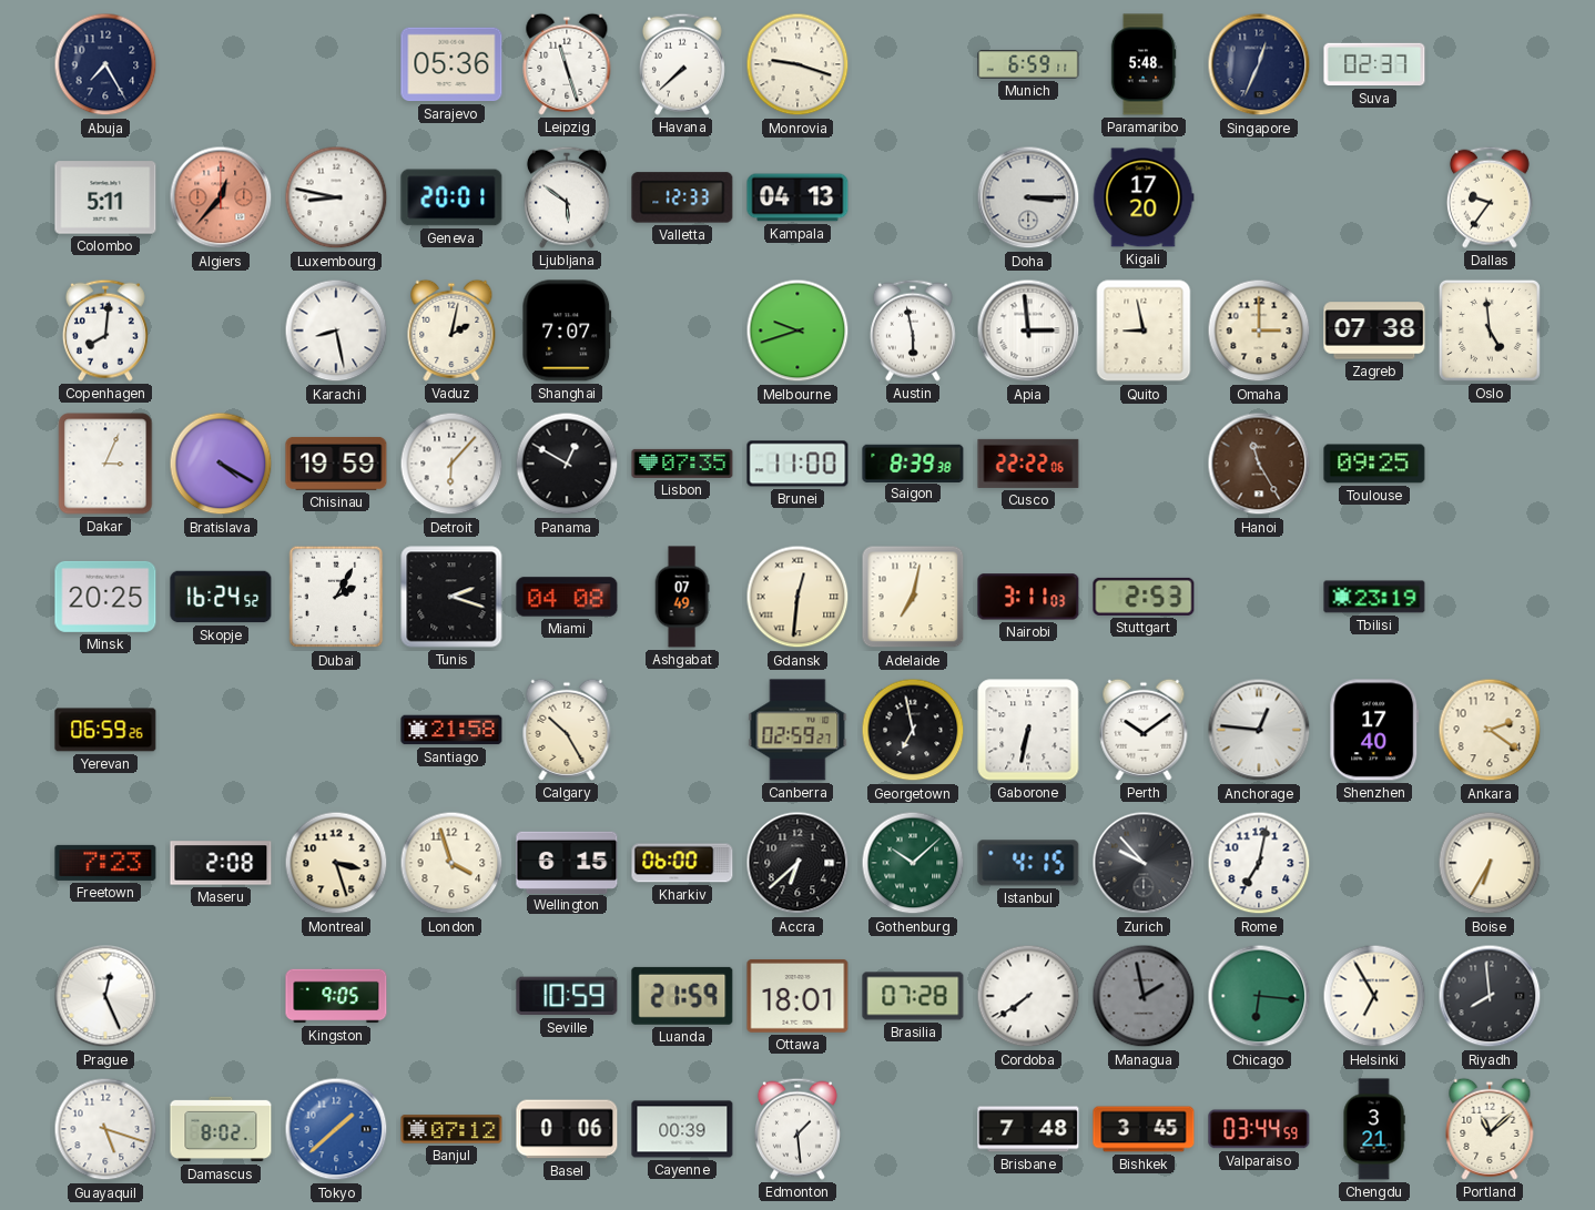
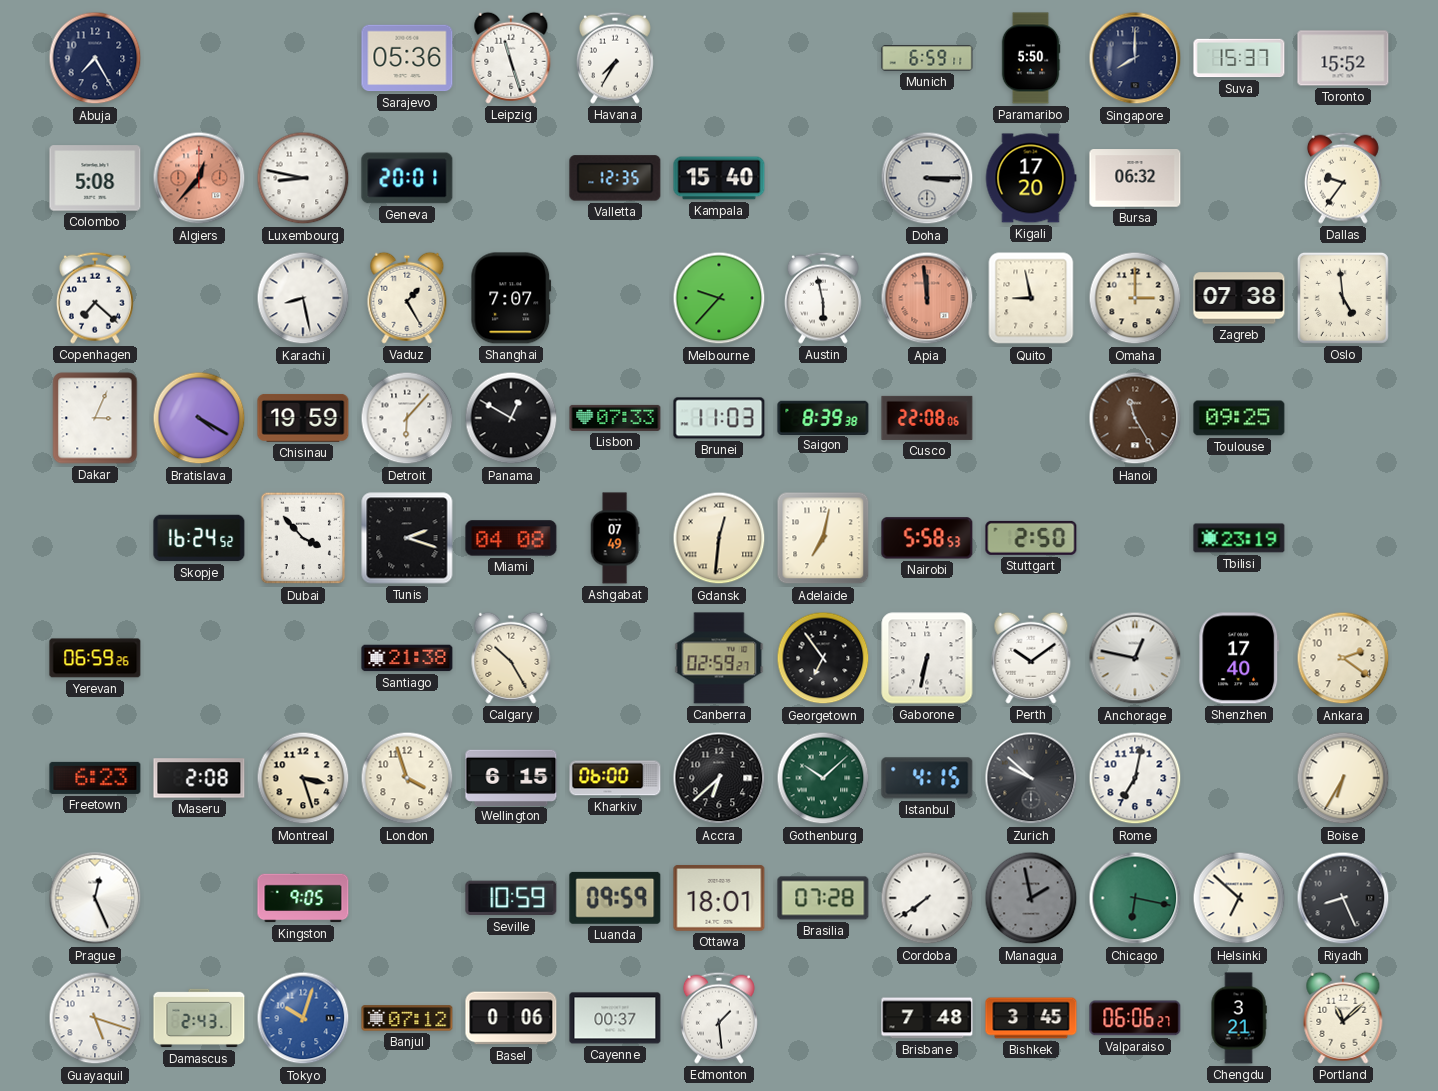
Havana: 7:38 -> 7:35 (615, 58)
Monrovia: 9:18 -> none (797, 64)
Paramaribo: 5:48 -> 5:50 (1031, 58)
Singapore: 12:34 -> 8:00 (1135, 58)
Suva: 02:37 -> 15:37 (1239, 58)
Toronto: none -> 15:52 (1343, 58)
Colombo: 5:11 -> 5:08 (95, 178)
Ljubljana: 5:51 -> none (567, 197)
Valletta: 12:33 -> 12:35 (615, 178)
Kampala: 04:13 -> 15:40 (719, 178)
Bursa: none -> 06:32 (1135, 178)
Copenhagen: 8:01 -> 7:22 (95, 298)
Vaduz: 2:02 -> 1:25 (407, 298)
Melbourne: 9:42 -> 9:37 (719, 298)
Apia: 2:59 -> 11:59 (927, 298)
Apia dial: white -> salmon (927, 298)
Lisbon: 07:35 -> 07:33 (615, 418)
Brunei: 11:00 -> 11:03 (719, 418)
Cusco: 22:22 -> 22:08 (927, 418)
Minsk: 20:25 -> none (105, 597)
Dubai: 2:05 -> 3:53 (303, 538)
Nairobi: 3:11 -> 5:58 (927, 538)
Stuttgart: 2:53 -> 2:50 (1031, 538)
Santiago: 21:58 -> 21:38 (407, 658)
Georgetown: 6:58 -> 6:54 (823, 658)
Anchorage: 12:46 -> 12:47 (1135, 658)
Freetown: 7:23 -> 6:23 (95, 778)
Zurich: 9:53 -> 9:52 (1031, 778)
Luanda: 21:59 -> 09:59 (615, 898)
Chicago: 6:16 -> 6:17 (1135, 898)
Helsinki: 6:55 -> 6:52 (1239, 898)
Riyadh: 7:59 -> 8:26 (1343, 898)
Damascus: 8:02 -> 2:43 (199, 1018)
Tokyo: 1:38 -> 10:03 (303, 1018)
Cayenne: 00:39 -> 00:37 (615, 1018)
Valparaiso: 03:44 -> 06:06 (1135, 1018)
